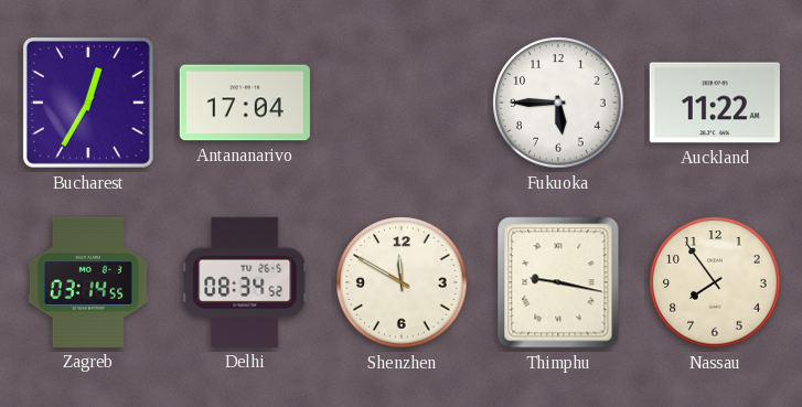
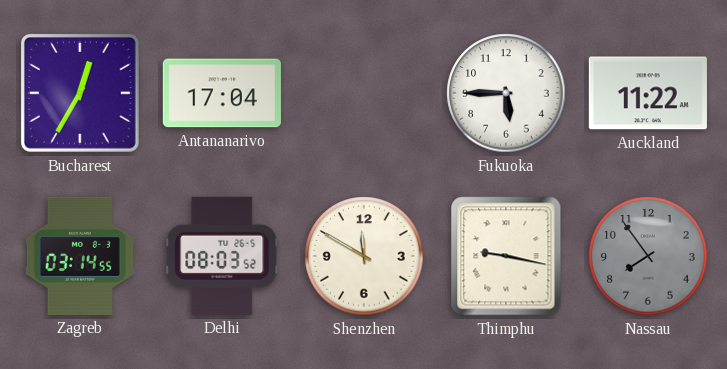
Delhi: 08:34 -> 08:03 (222, 256)
Nassau dial: cream -> grey (648, 256)
